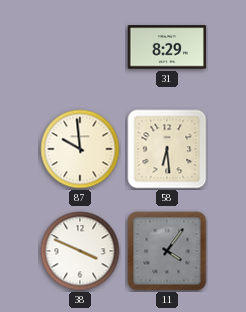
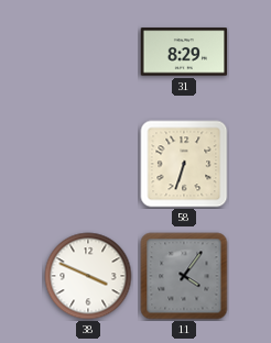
87: 9:59 -> none (80, 149)
58: 6:29 -> 6:33 (184, 164)
